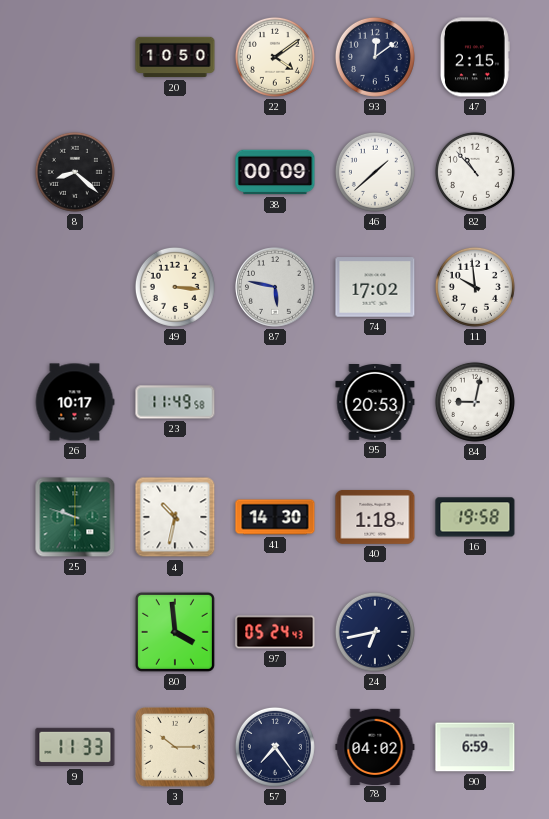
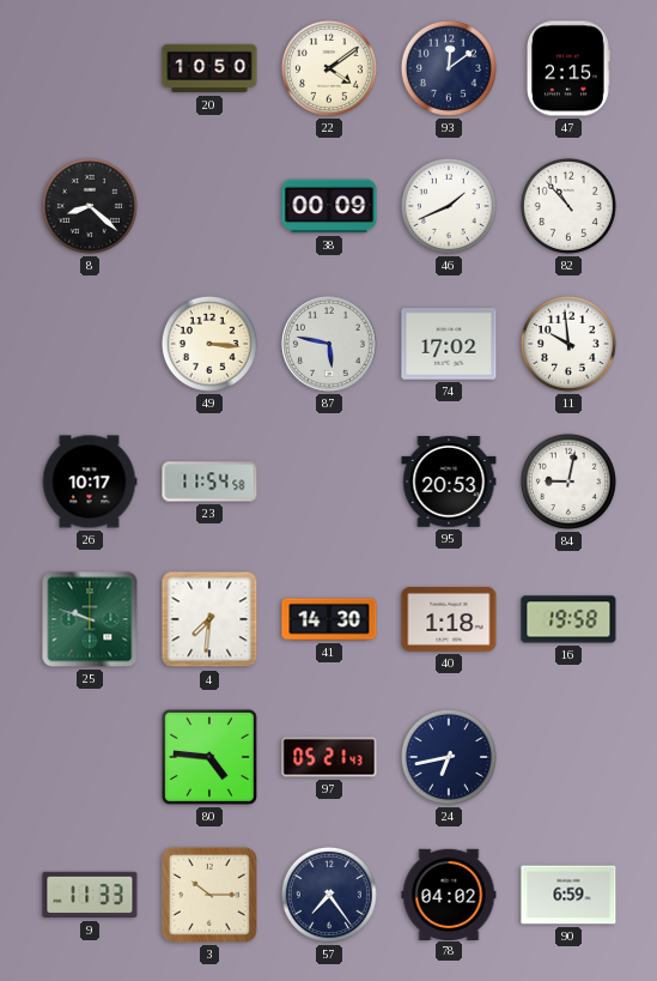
46: 1:38 -> 1:41 (449, 206)
23: 11:49 -> 11:54 (209, 482)
4: 10:32 -> 7:31 (209, 619)
80: 3:59 -> 4:46 (209, 757)
97: 05:24 -> 05:21 (329, 757)
